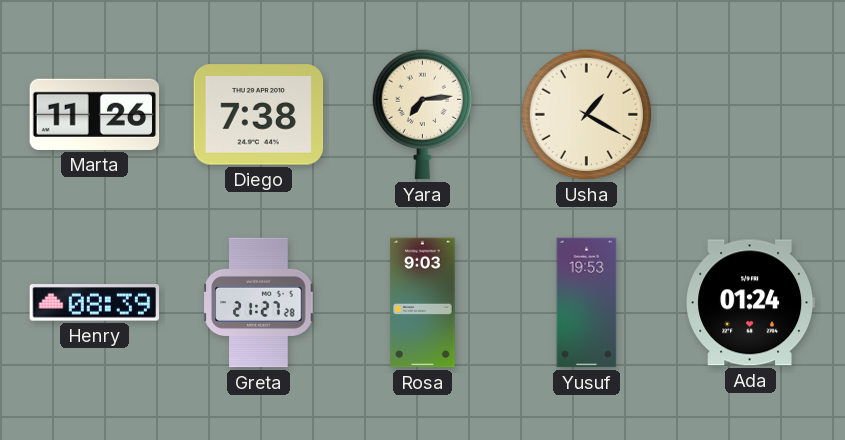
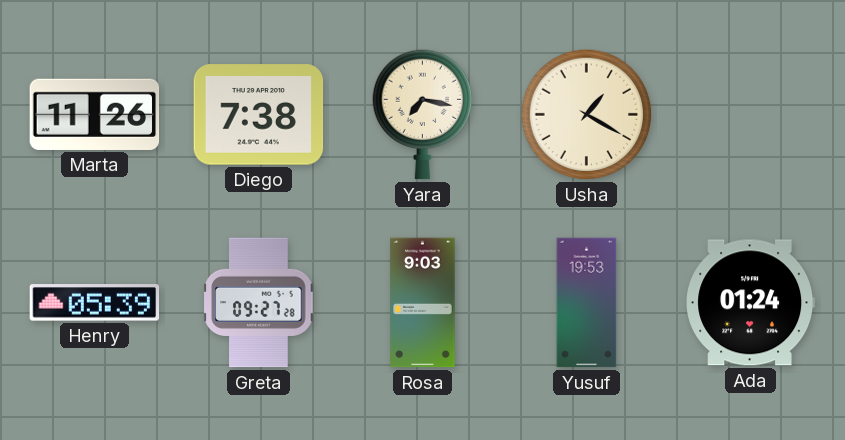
Yara: 7:14 -> 7:17 (423, 115)
Henry: 08:39 -> 05:39 (95, 303)
Greta: 21:27 -> 09:27 (259, 303)
